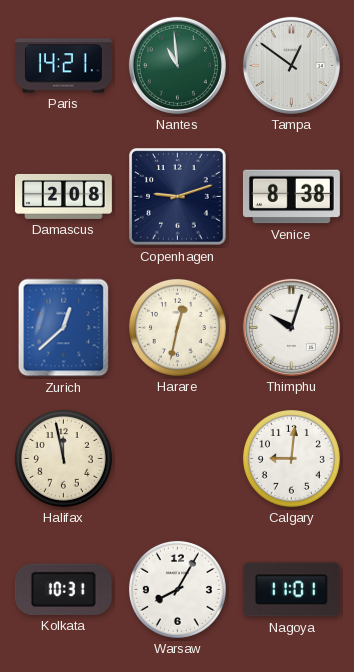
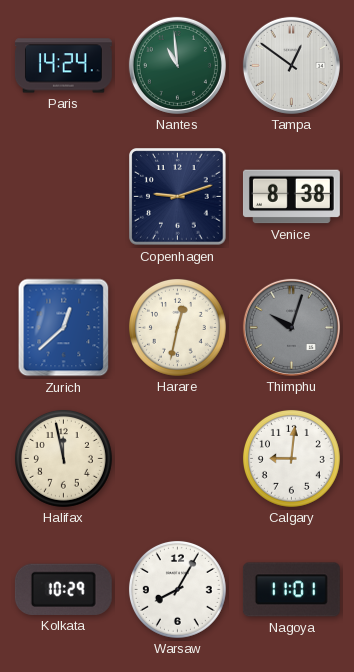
Paris: 14:21 -> 14:24 (63, 66)
Damascus: 2:08 -> none (64, 196)
Thimphu dial: white -> grey (291, 327)
Kolkata: 10:31 -> 10:29 (63, 589)
